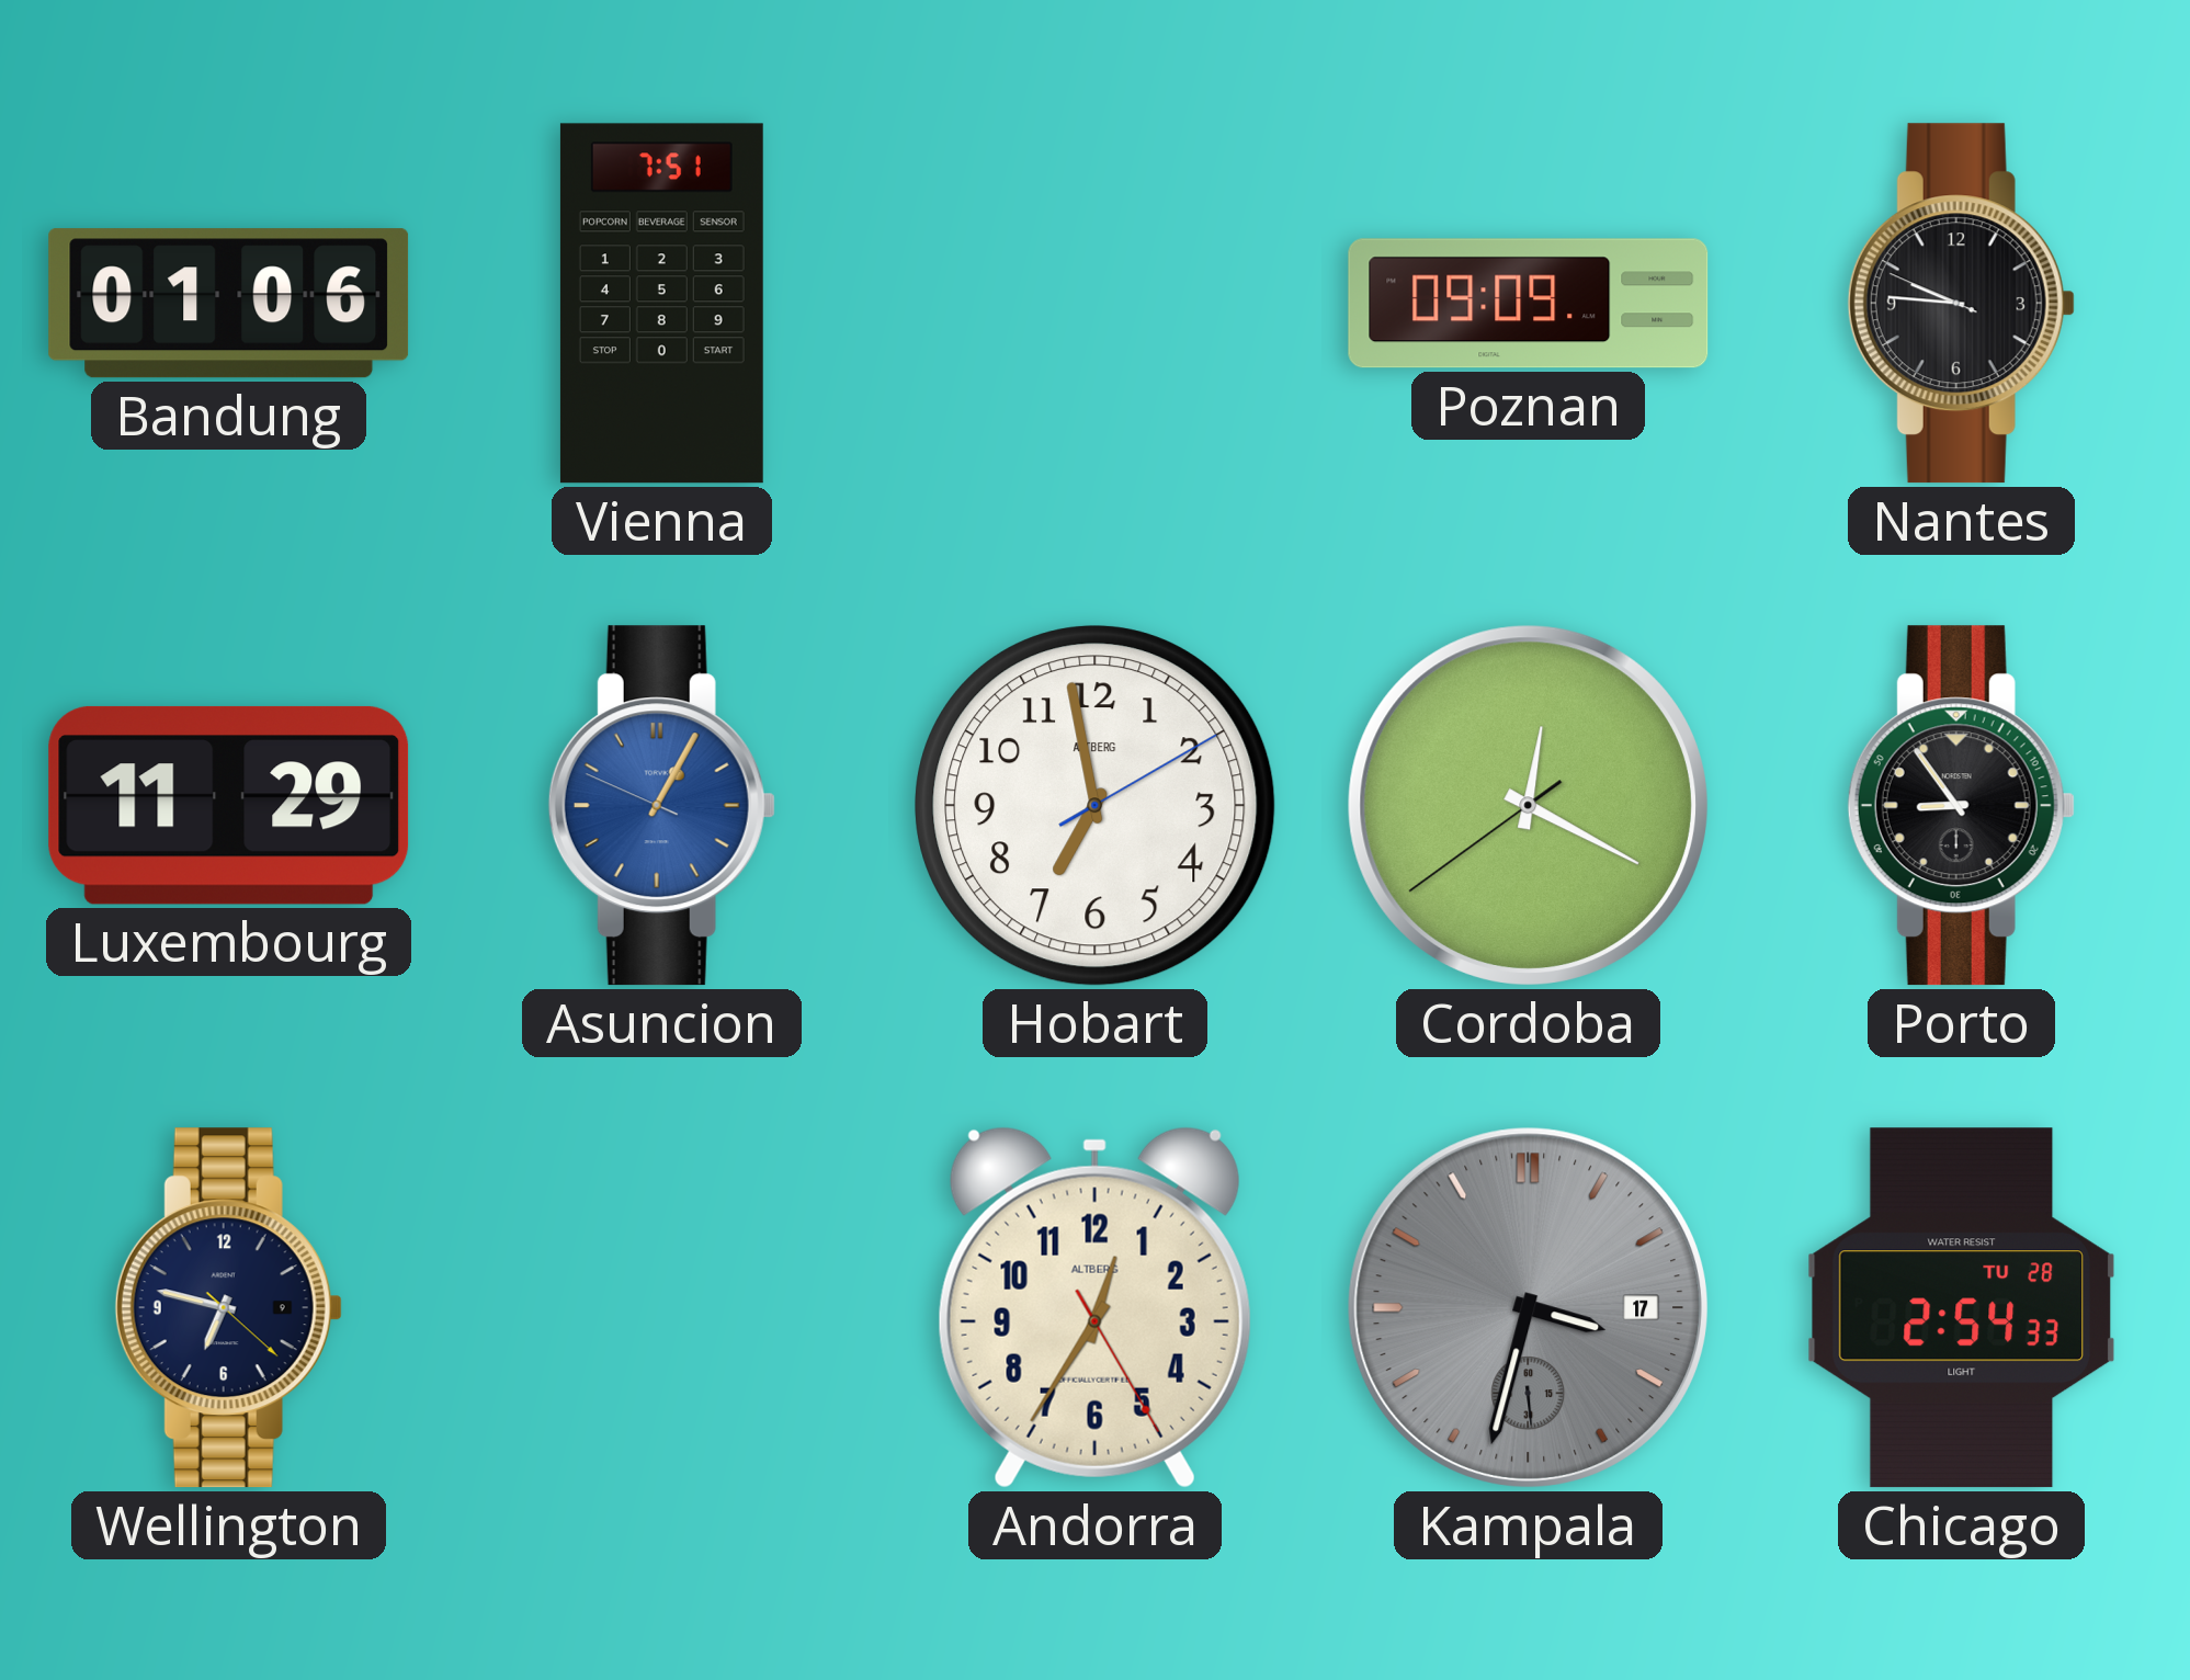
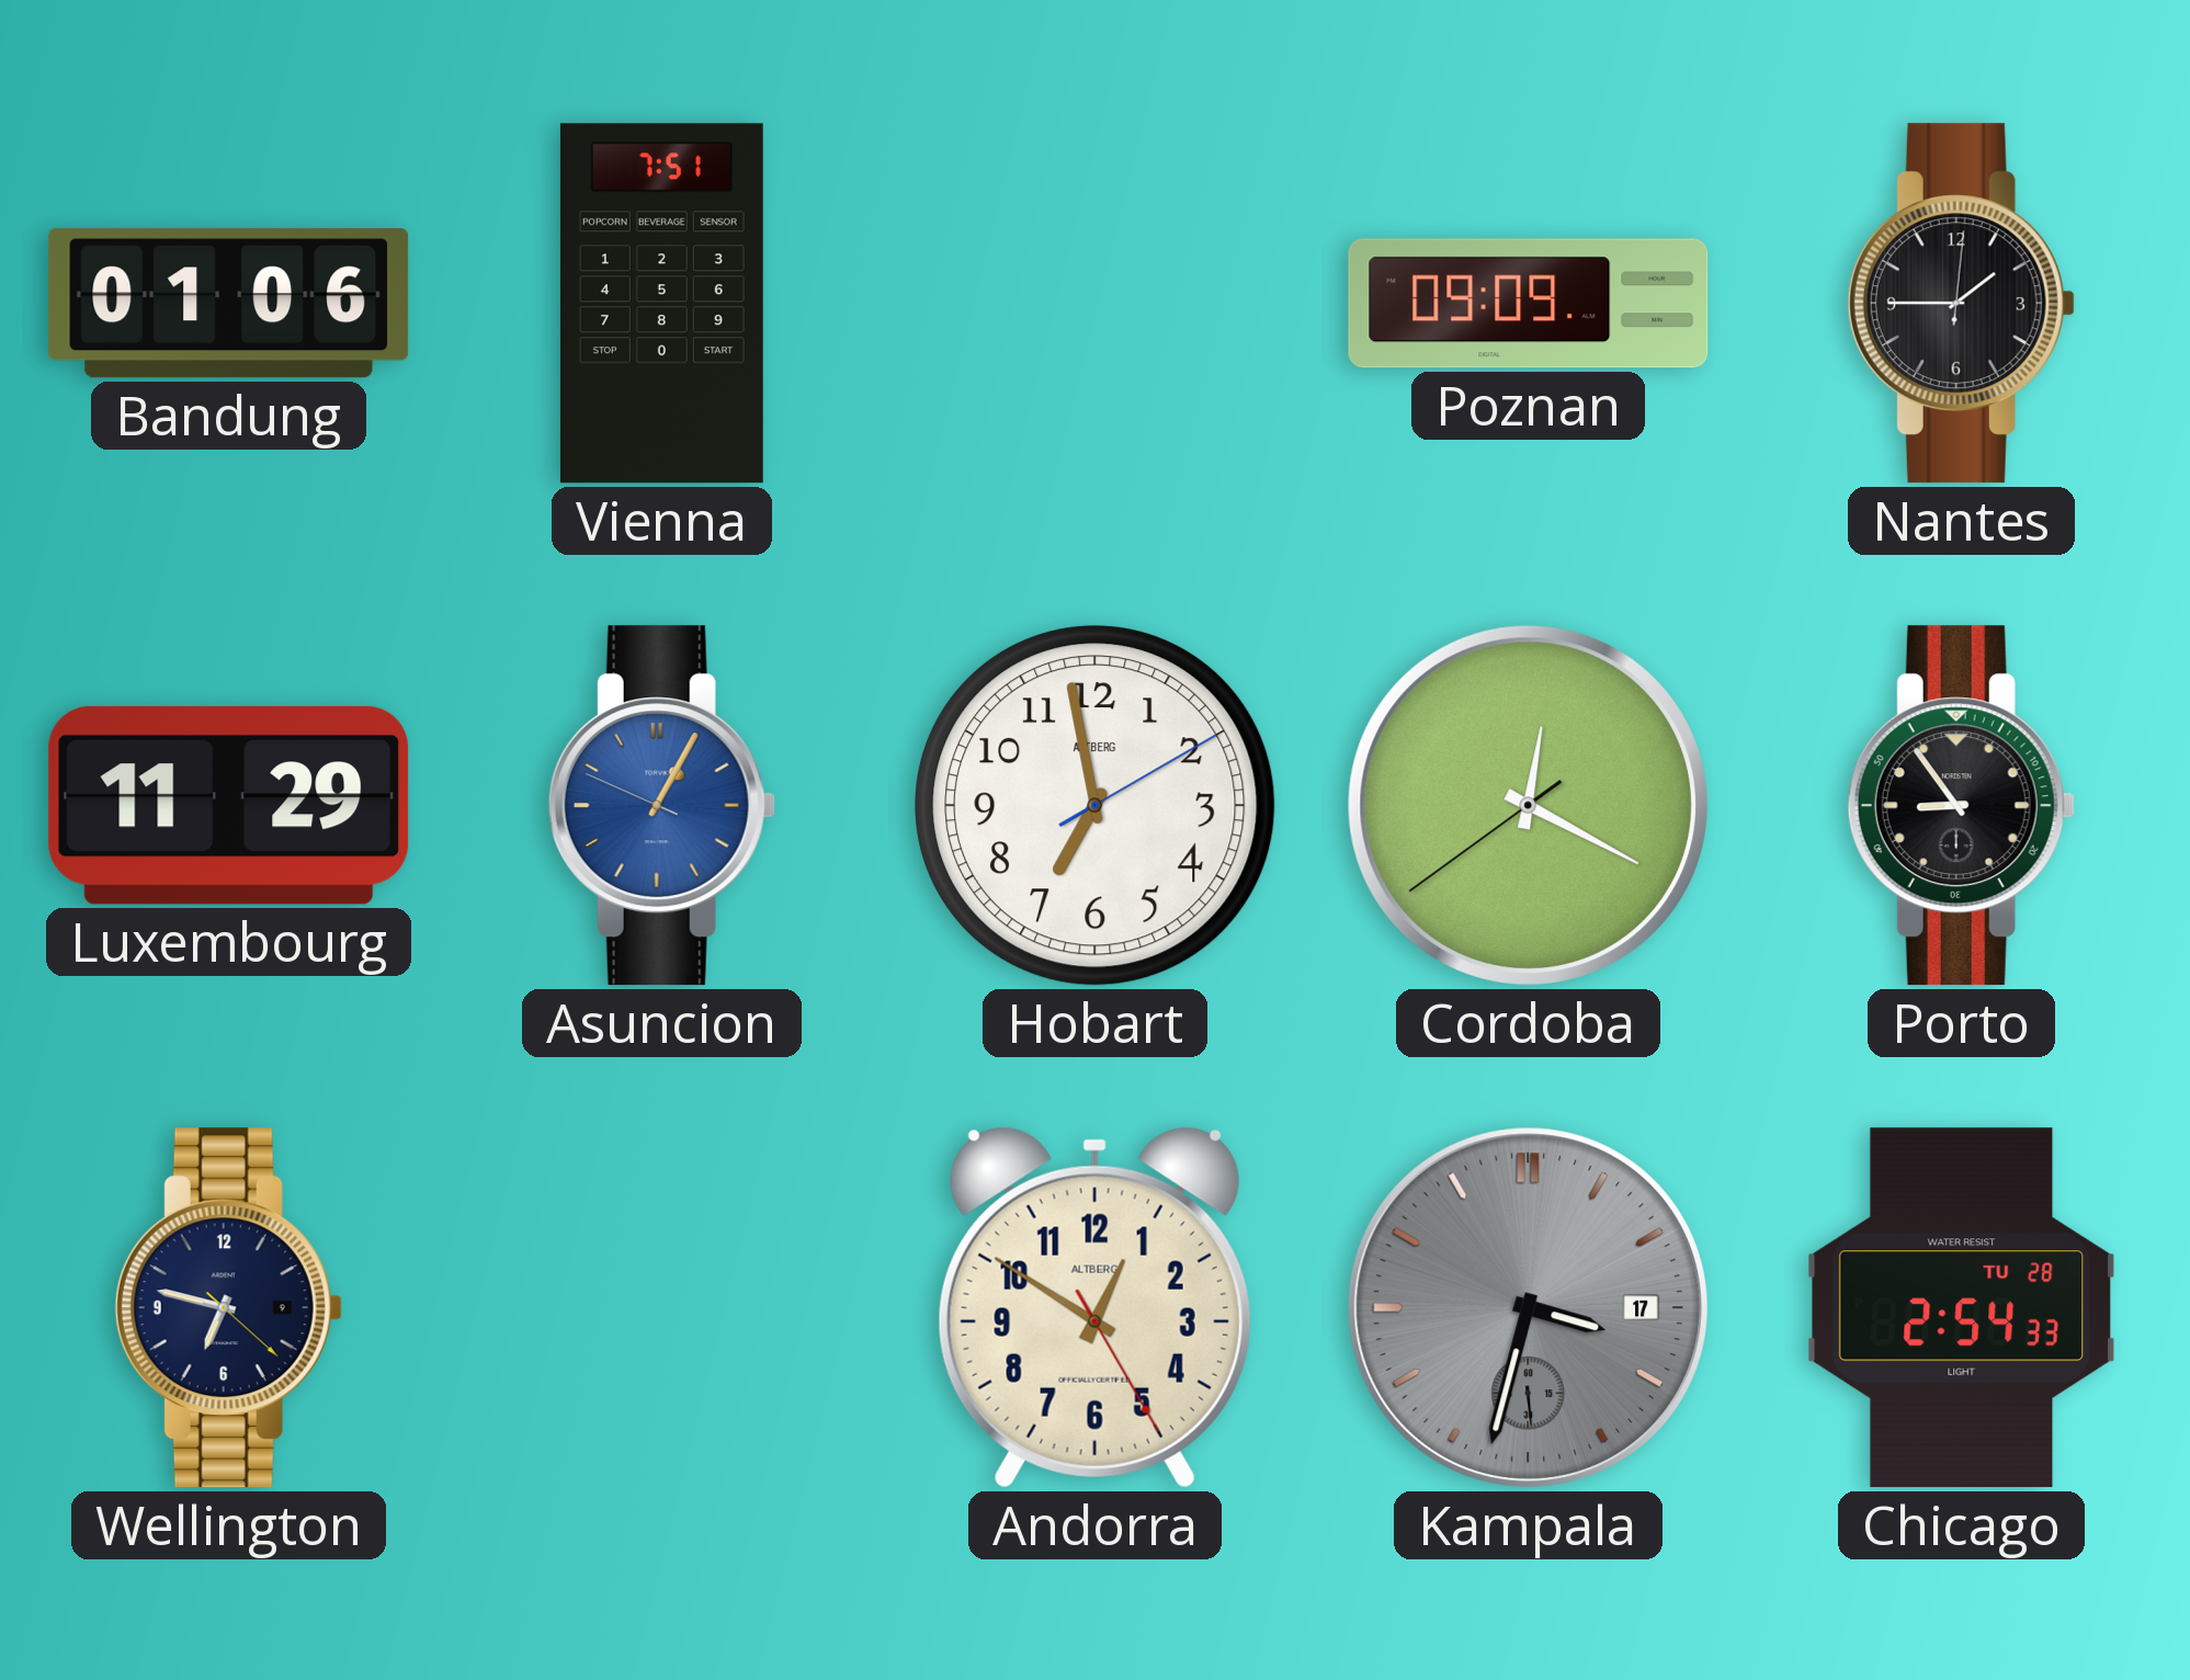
Nantes: 9:45 -> 1:45 (1961, 304)
Andorra: 12:35 -> 12:50 (1094, 1307)
